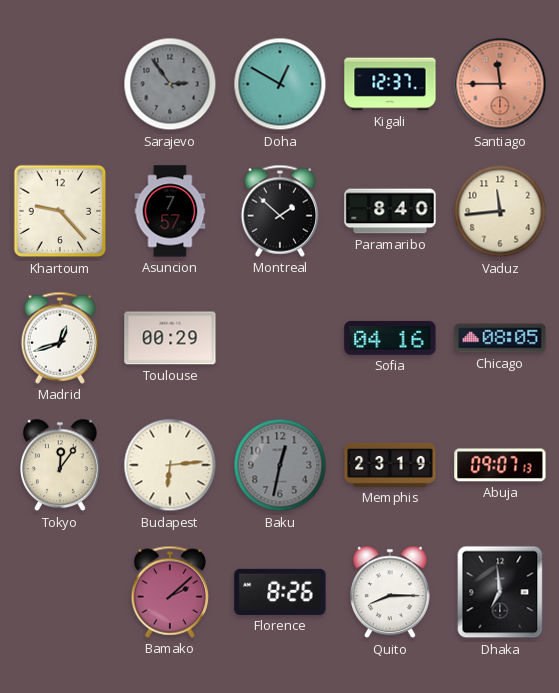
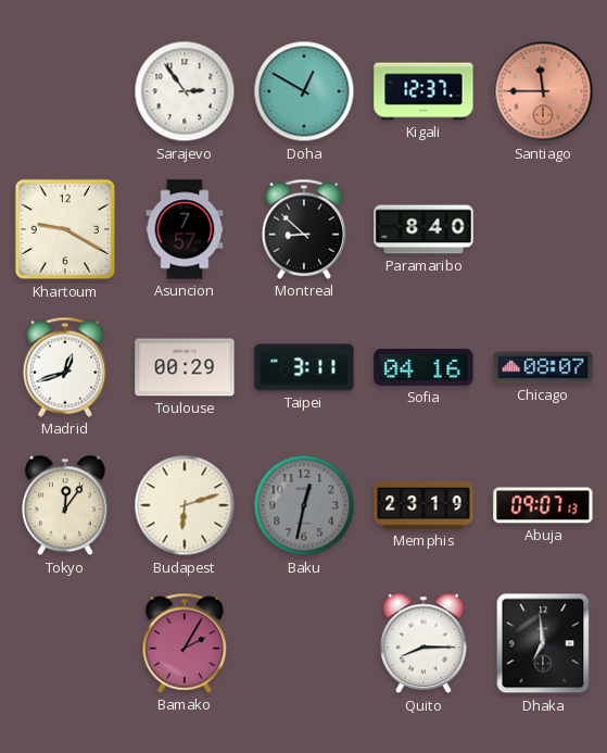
Sarajevo dial: grey -> white (185, 91)
Khartoum: 9:23 -> 9:20 (65, 229)
Montreal: 1:52 -> 8:52 (303, 229)
Vaduz: 11:44 -> none (500, 211)
Taipei: none -> 3:11 (304, 367)
Chicago: 08:05 -> 08:07 (543, 367)
Budapest: 6:14 -> 6:12 (185, 505)
Bamako: 2:08 -> 2:05 (184, 643)
Florence: 8:26 -> none (280, 592)
